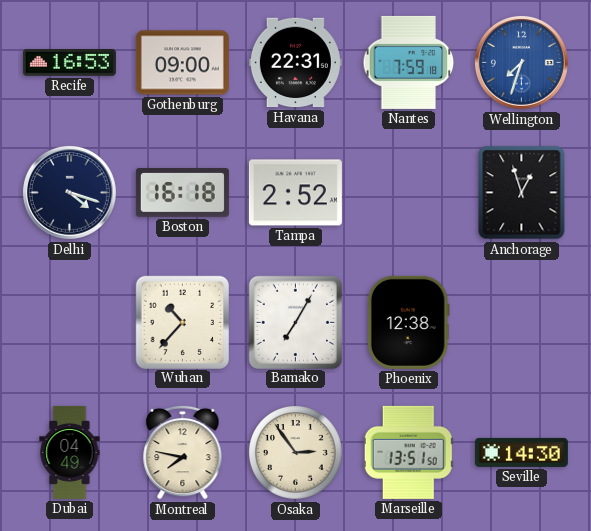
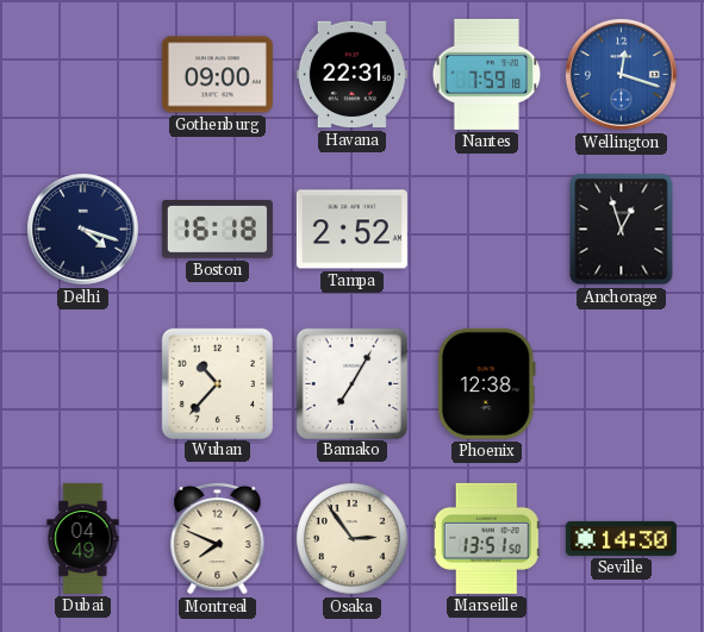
Recife: 16:53 -> none (69, 63)
Wellington: 7:33 -> 12:18 (621, 74)
Montreal: 7:47 -> 7:49 (218, 538)
